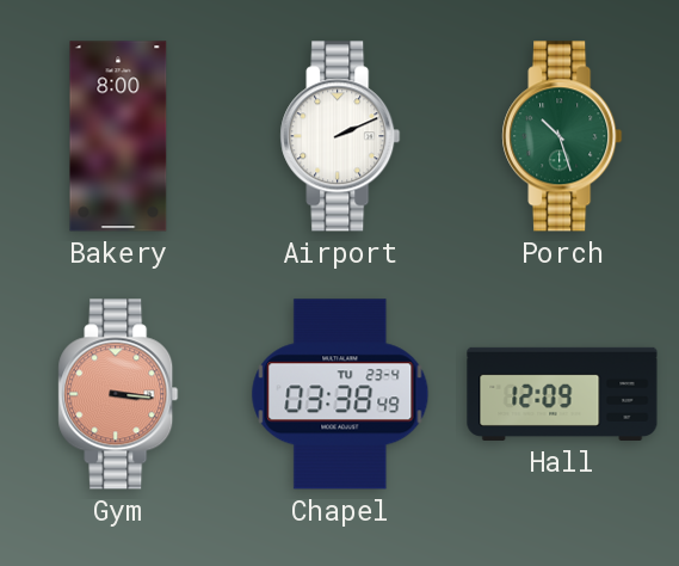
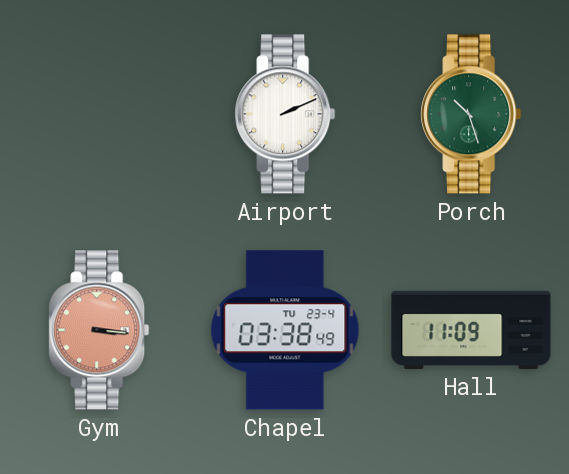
Bakery: 8:00 -> none (118, 136)
Hall: 12:09 -> 11:09 (471, 330)
